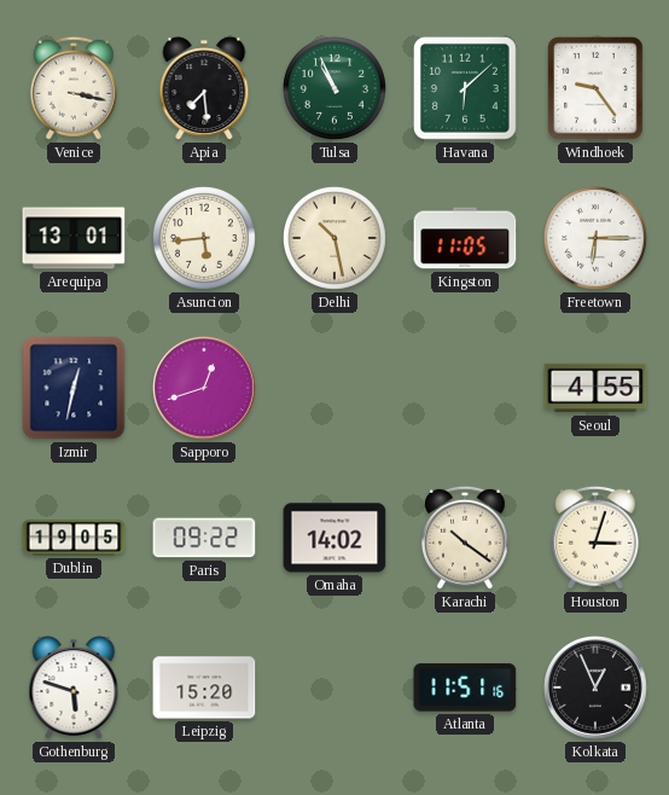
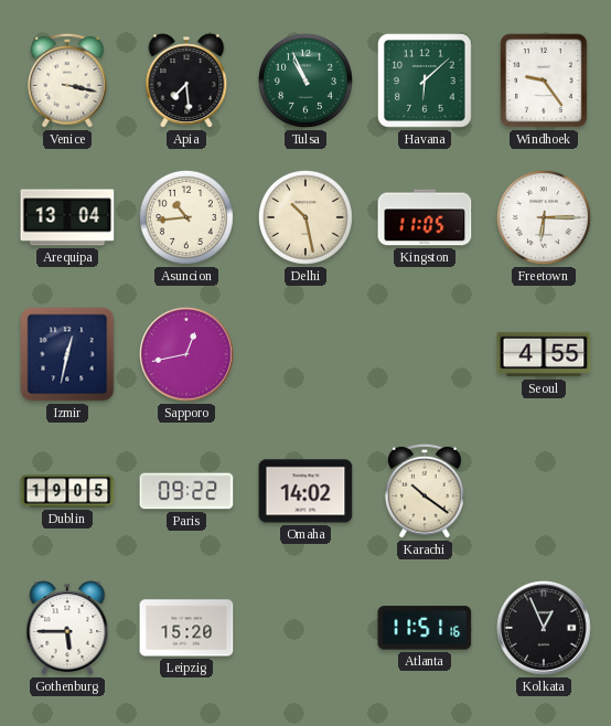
Arequipa: 13:01 -> 13:04 (67, 217)
Asuncion: 5:44 -> 10:44 (186, 217)
Sapporo: 12:42 -> 12:43 (187, 355)
Houston: 3:03 -> none (595, 538)
Gothenburg: 5:48 -> 5:45 (67, 628)
